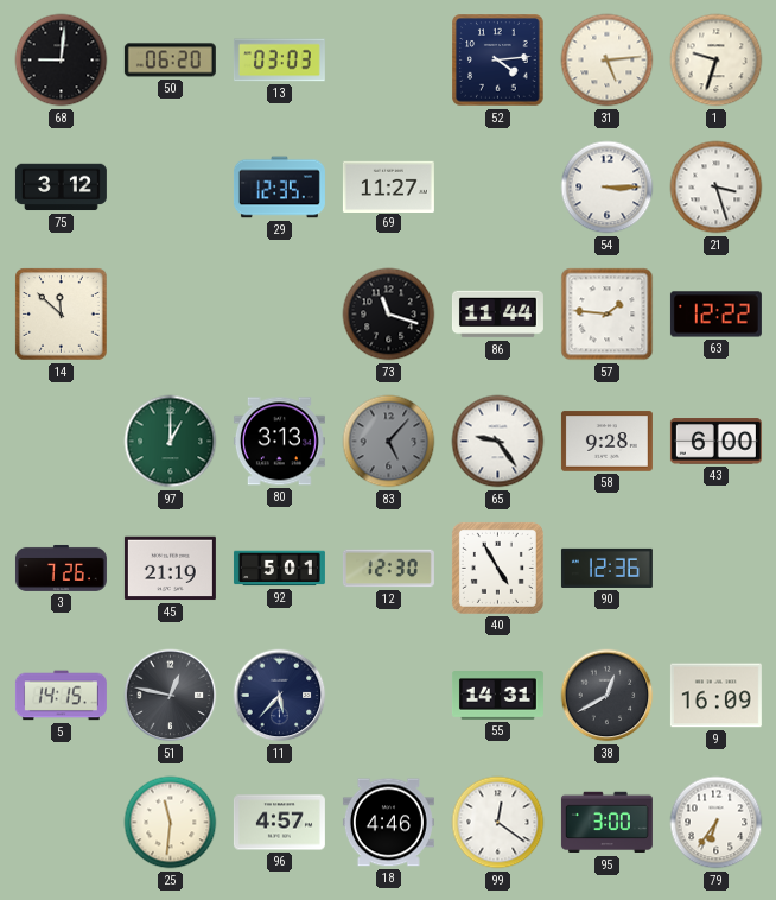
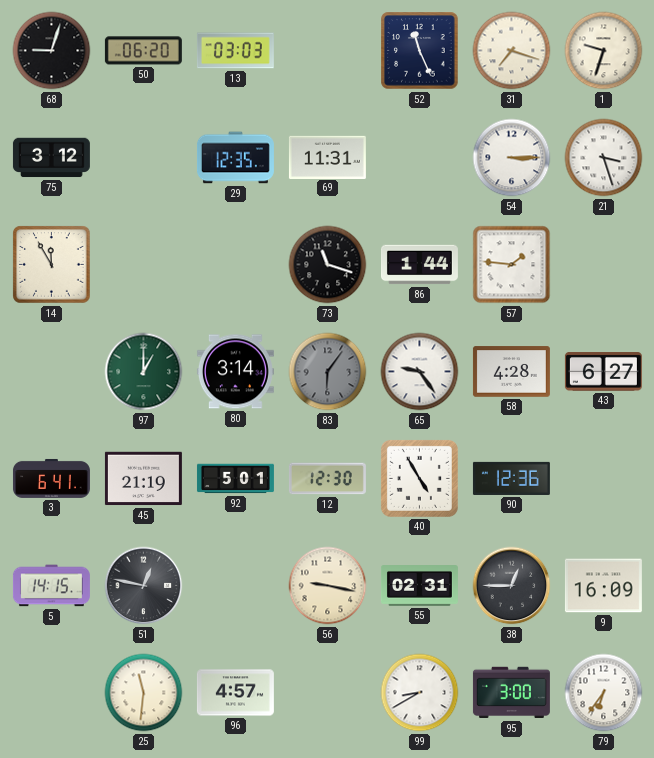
68: 9:01 -> 9:03 (52, 51)
52: 4:14 -> 11:26 (420, 51)
31: 5:14 -> 7:18 (512, 51)
69: 11:27 -> 11:31 (327, 157)
14: 11:52 -> 11:55 (52, 265)
86: 11:44 -> 1:44 (419, 265)
63: 12:22 -> none (715, 315)
80: 3:13 -> 3:14 (235, 372)
83: 5:07 -> 6:06 (328, 372)
58: 9:28 -> 4:28 (511, 372)
43: 6:00 -> 6:27 (603, 372)
3: 7:26 -> 6:41 (51, 478)
11: 5:37 -> none (280, 696)
56: none -> 9:17 (328, 586)
55: 14:31 -> 02:31 (419, 586)
38: 12:40 -> 12:45 (512, 586)
18: 4:46 -> none (388, 823)
99: 12:21 -> 8:40 (420, 693)
